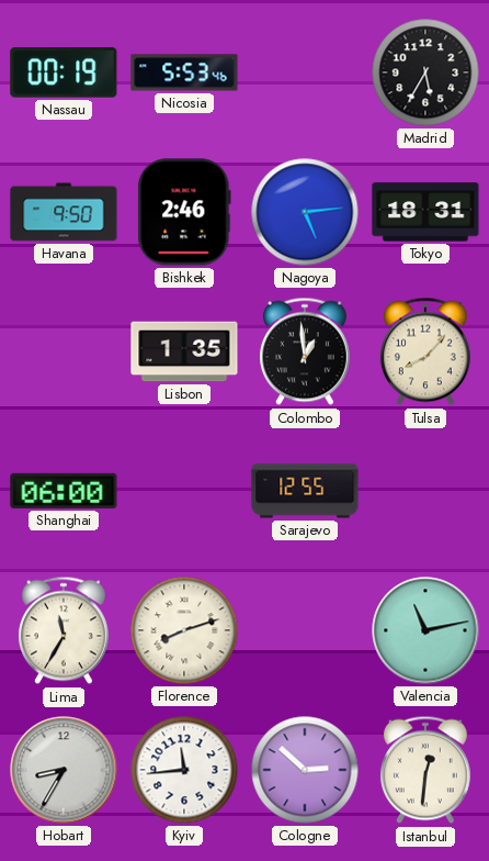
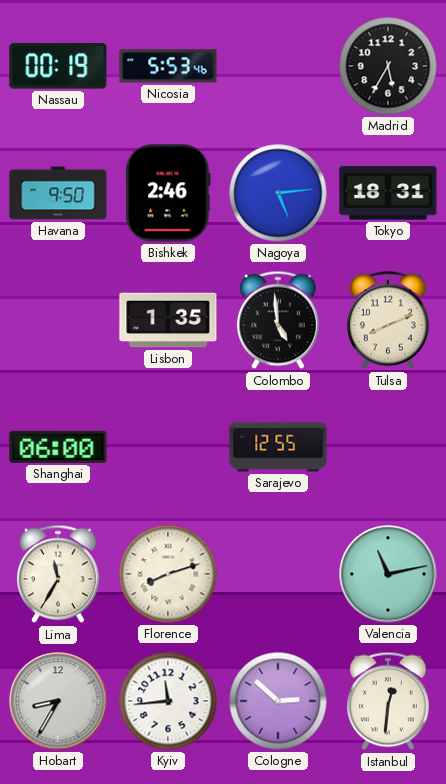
Colombo: 12:59 -> 4:59 (278, 320)
Tulsa: 8:07 -> 8:11 (388, 320)
